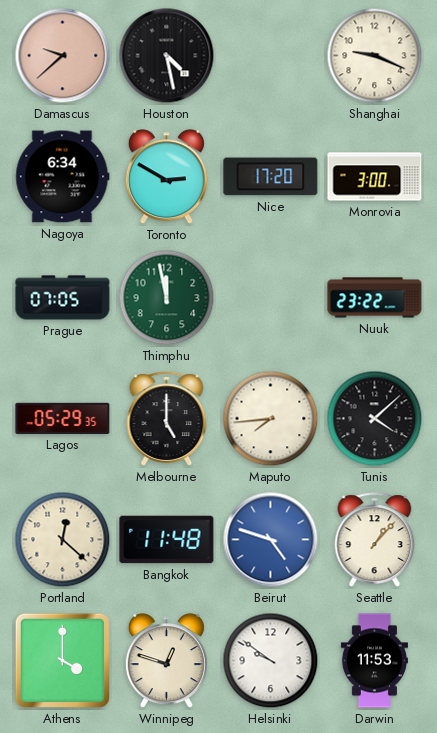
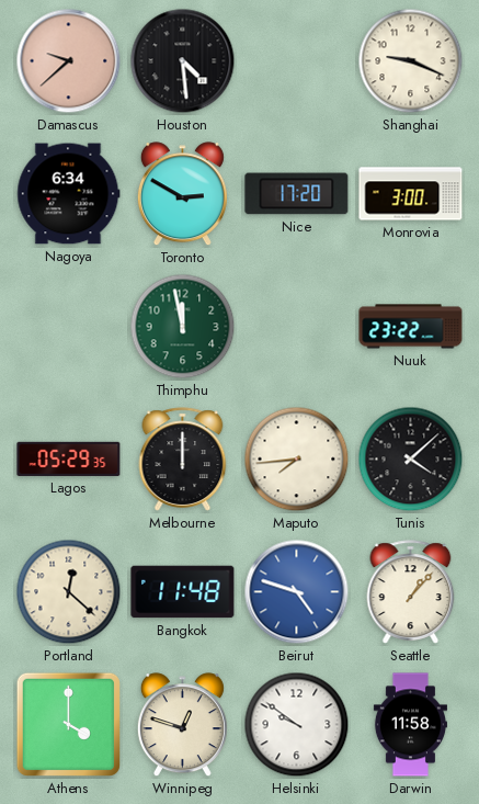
Houston: 4:28 -> 4:29 (183, 61)
Prague: 07:05 -> none (63, 298)
Melbourne: 5:00 -> 12:00 (183, 460)
Darwin: 11:53 -> 11:58 (410, 725)
